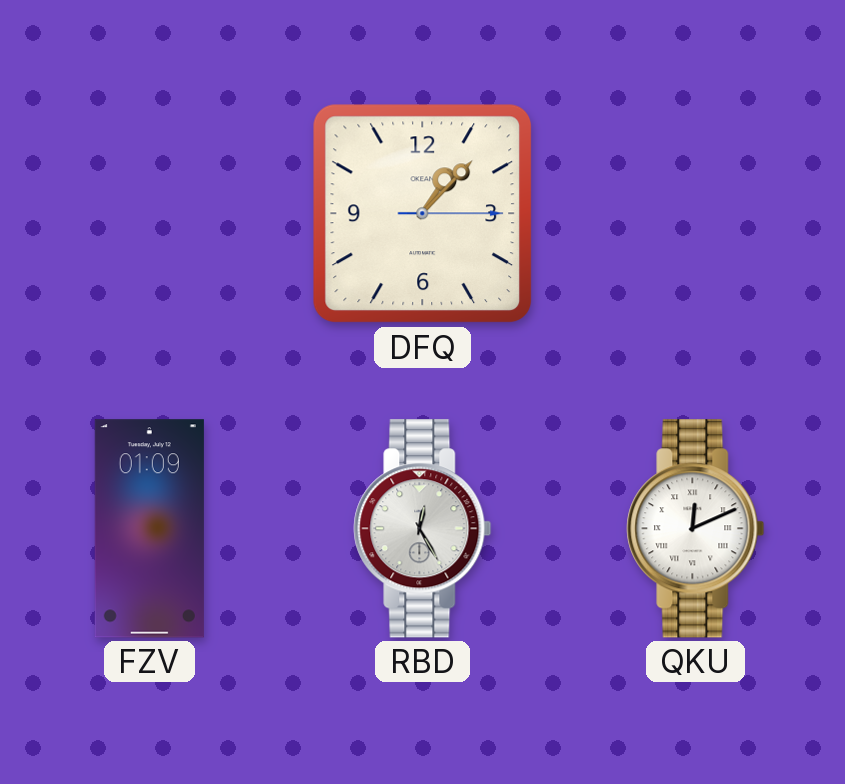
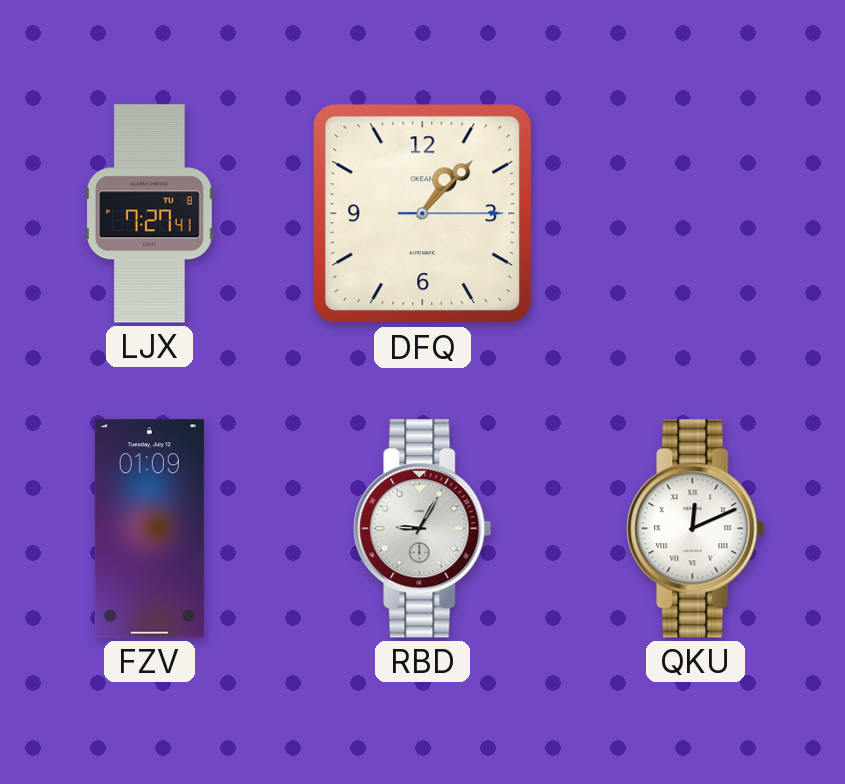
LJX: none -> 7:27 (150, 214)
RBD: 12:25 -> 9:05 (423, 529)
